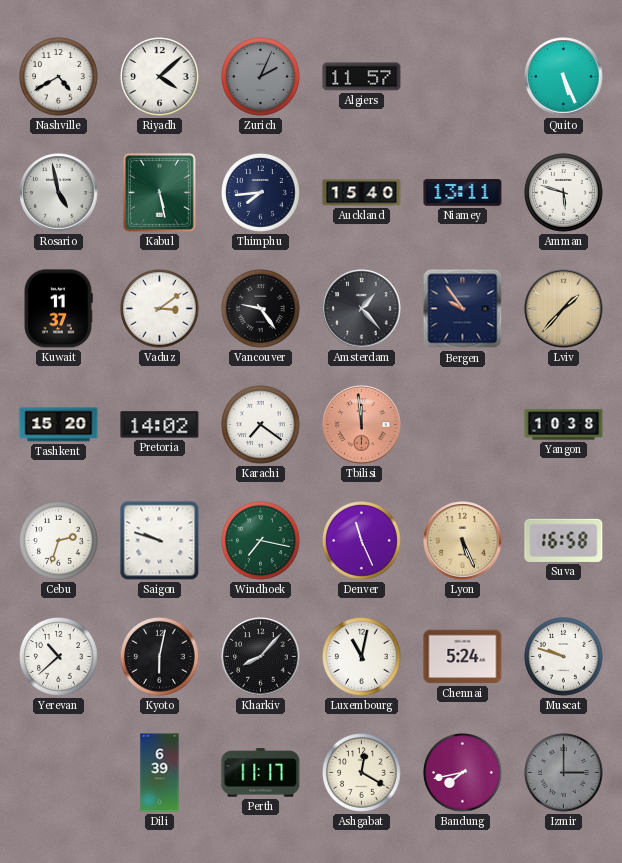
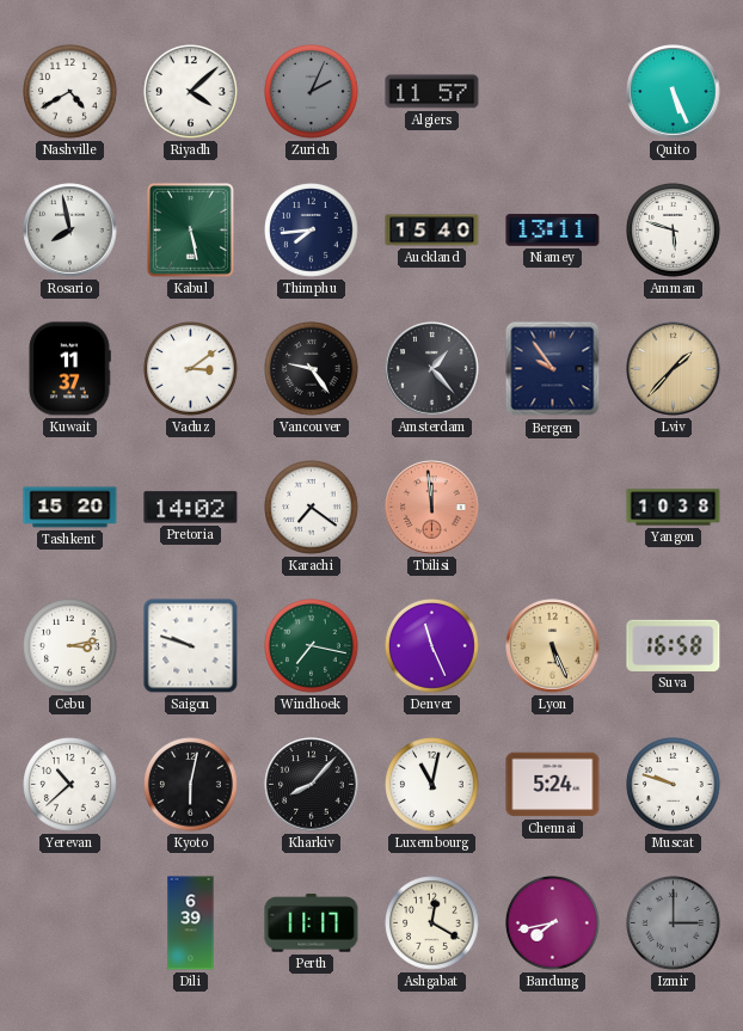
Rosario: 4:58 -> 7:58 (70, 231)
Cebu: 2:33 -> 3:13 (70, 646)
